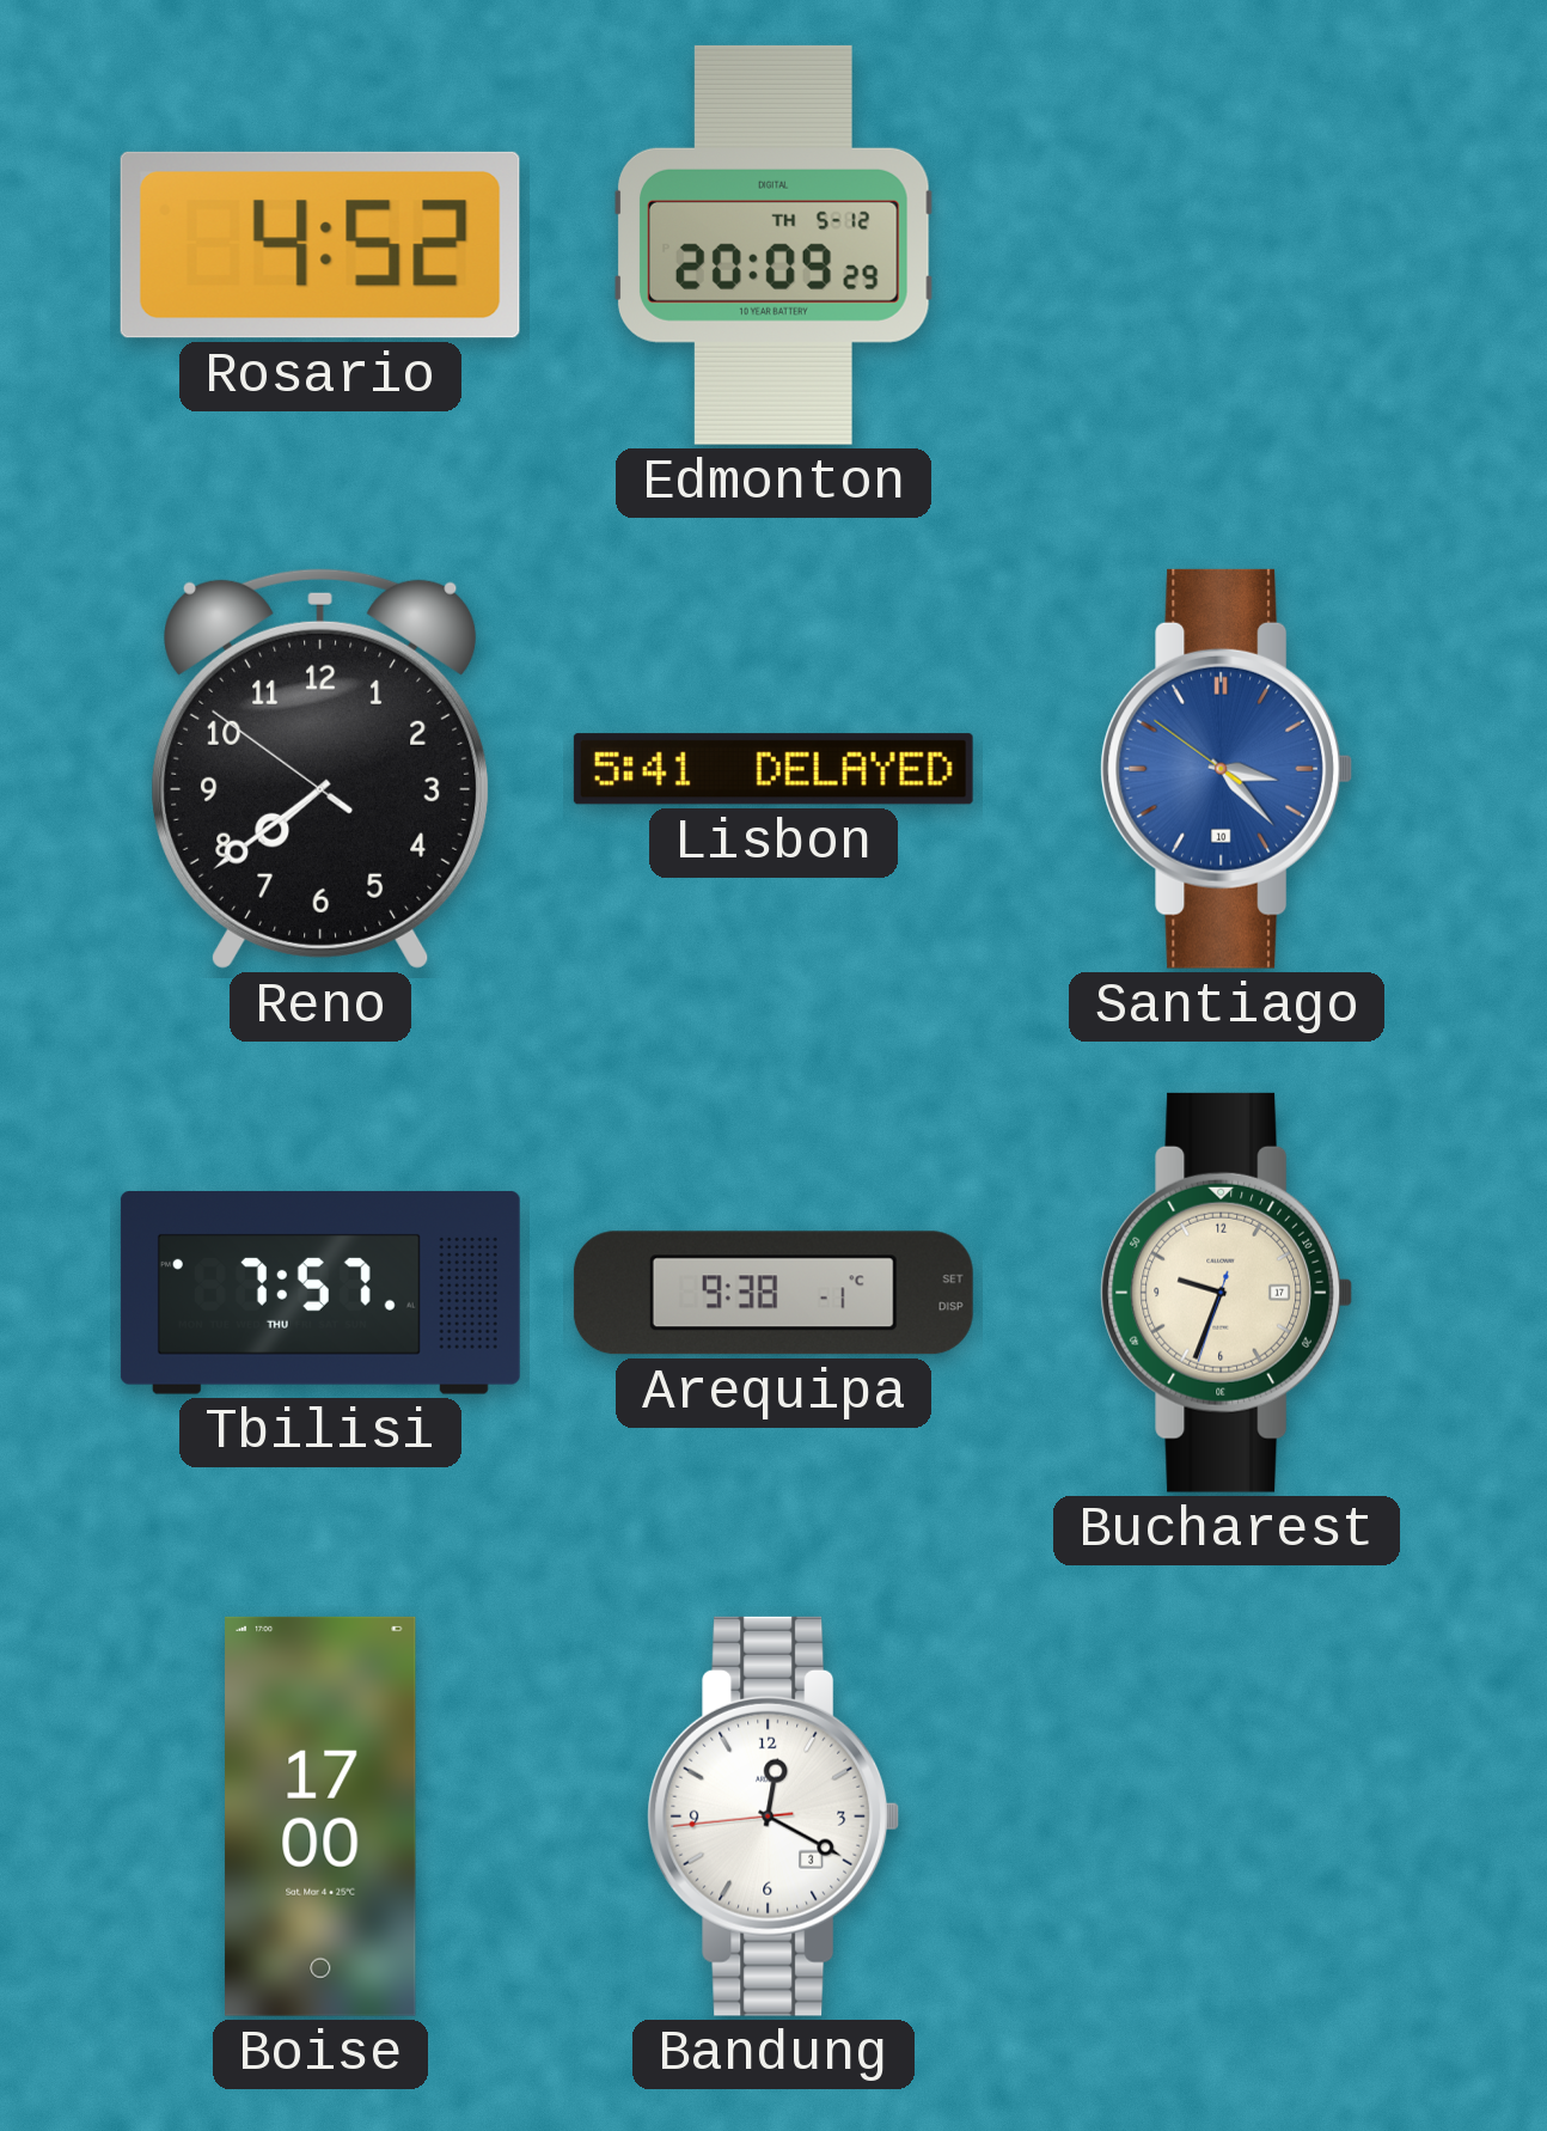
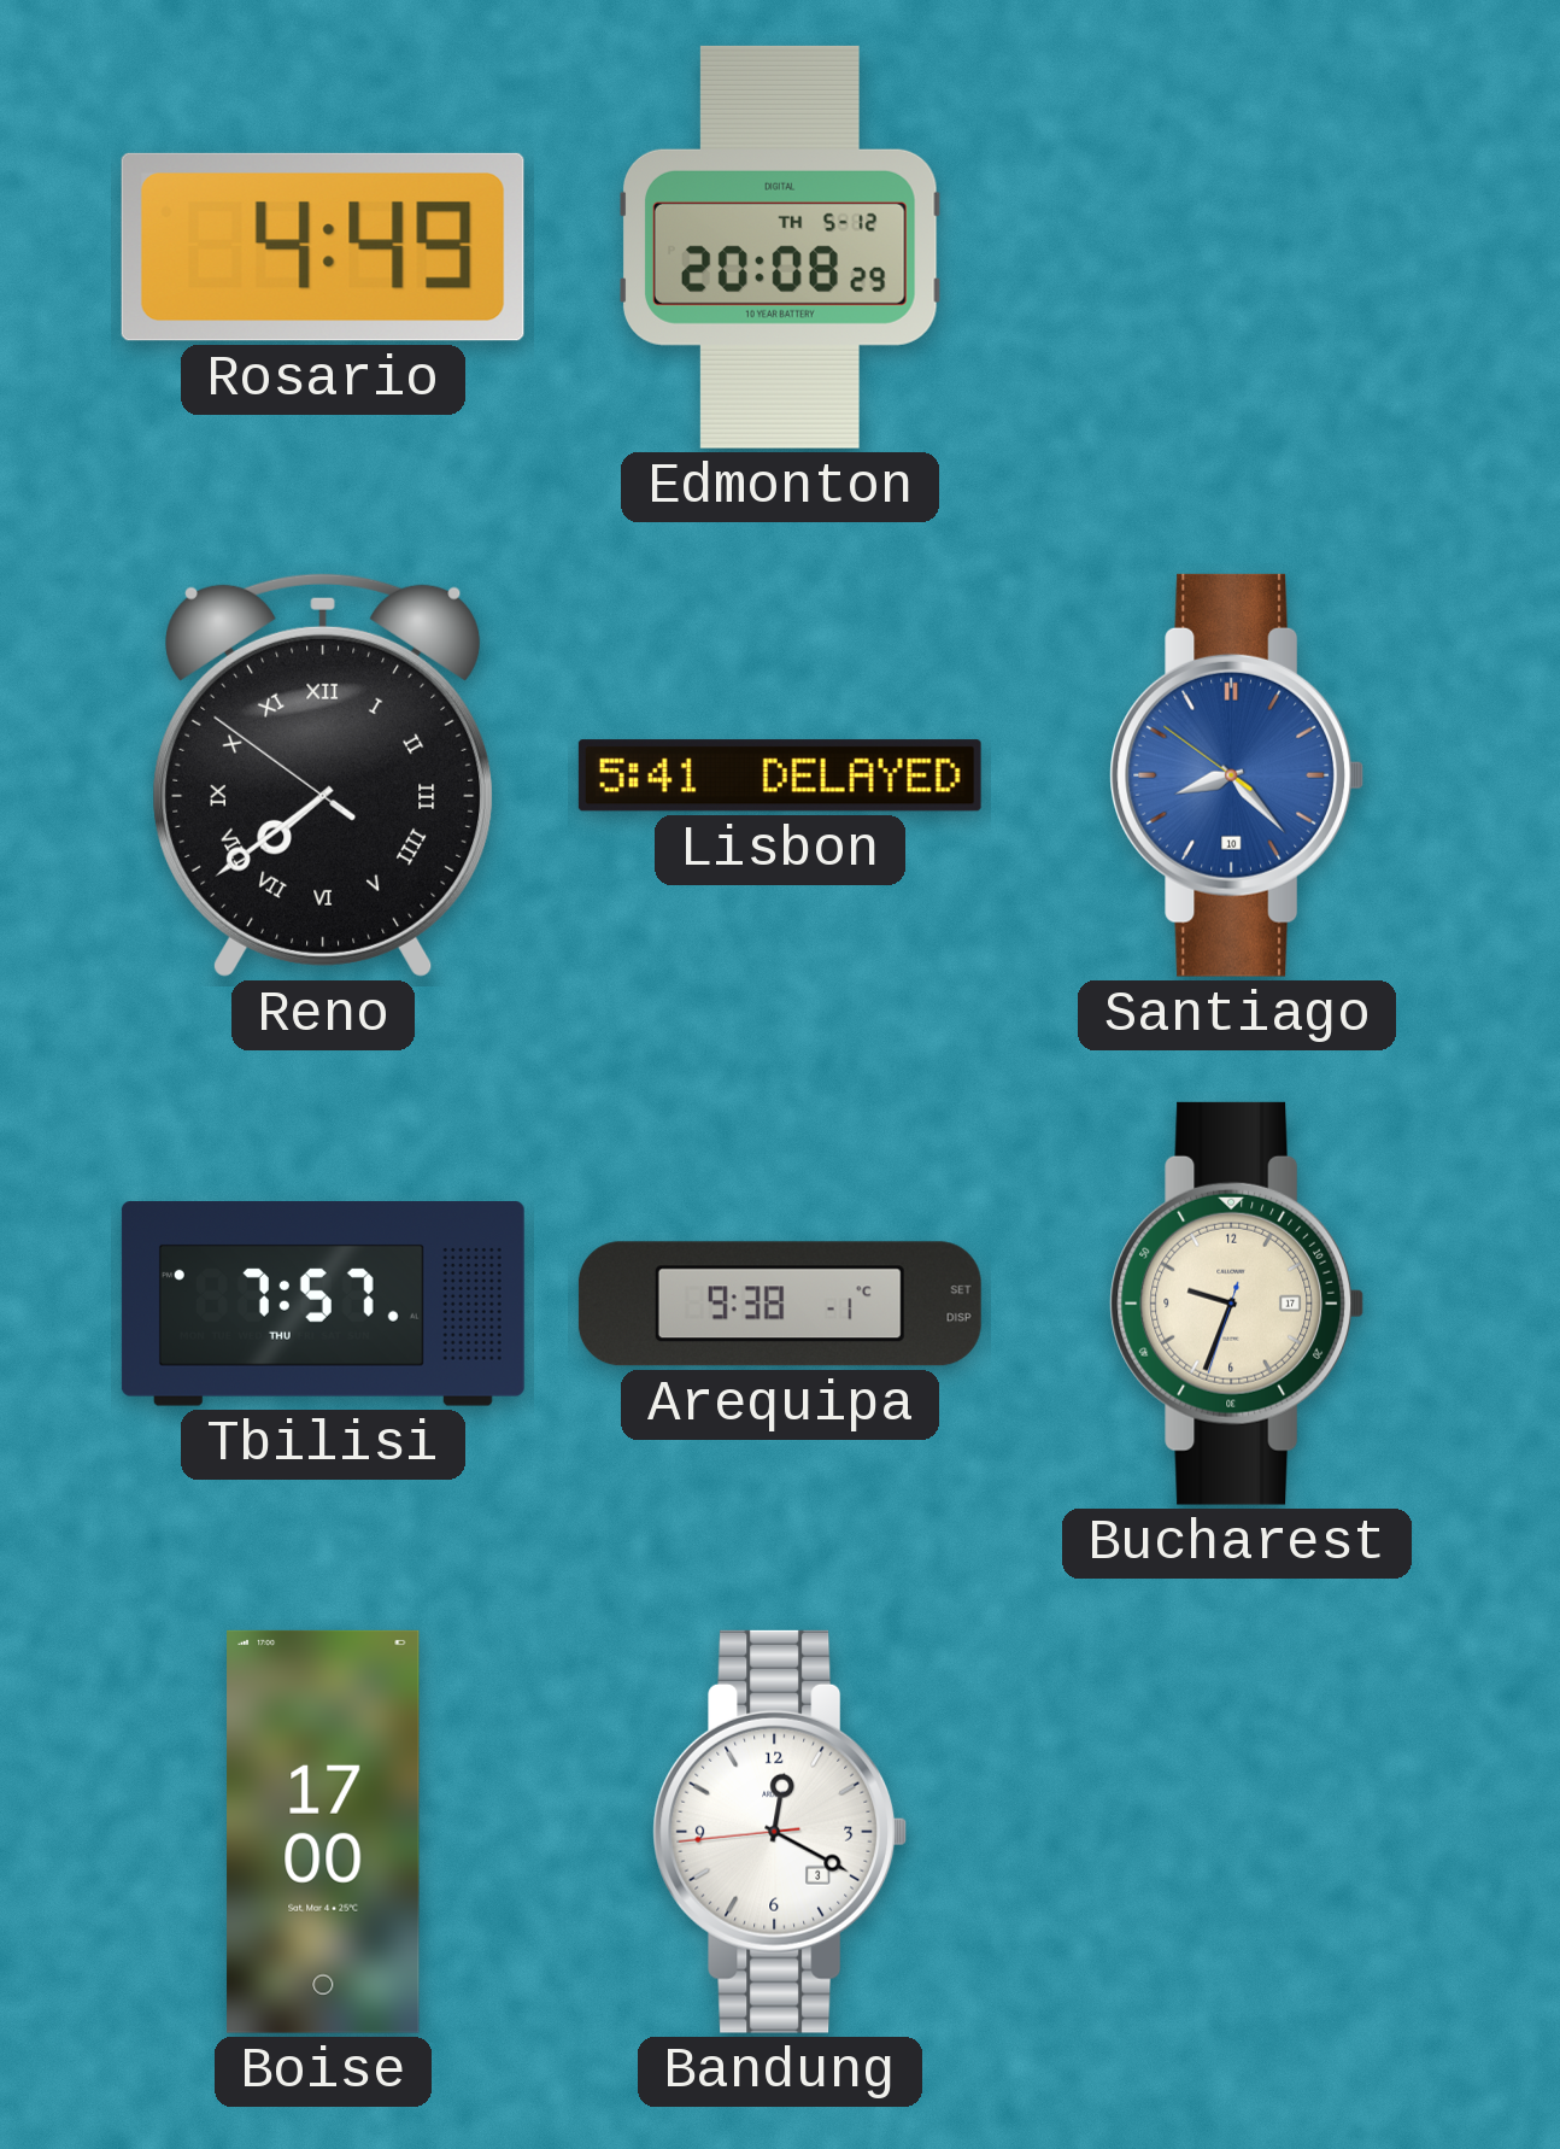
Rosario: 4:52 -> 4:49 (323, 247)
Edmonton: 20:09 -> 20:08 (781, 247)
Reno numerals: Arabic -> Roman (323, 774)
Santiago: 3:22 -> 8:22 (1237, 775)
